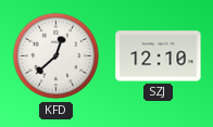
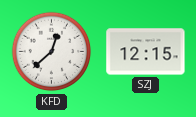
SZJ: 12:10 -> 12:15 (146, 52)
